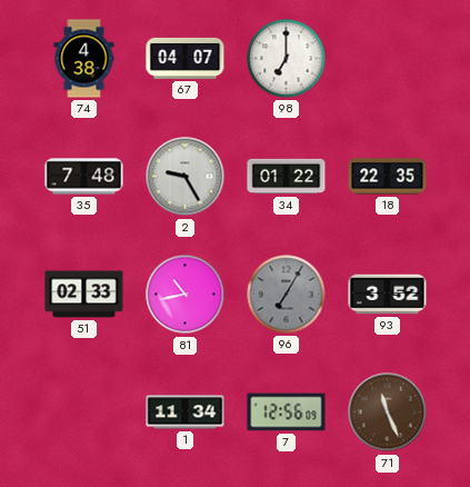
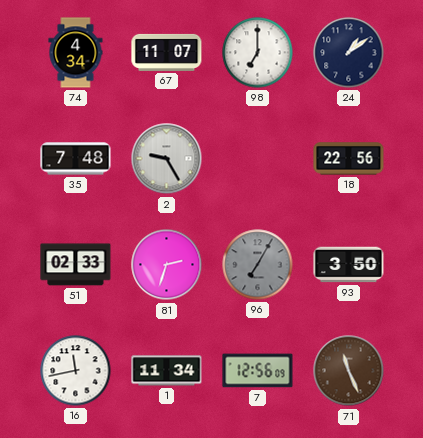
74: 4:38 -> 4:34 (76, 53)
67: 04:07 -> 11:07 (167, 52)
24: none -> 1:09 (349, 53)
34: 01:22 -> none (287, 177)
18: 22:35 -> 22:56 (349, 159)
81: 10:43 -> 2:33 (167, 265)
93: 3:52 -> 3:50 (349, 265)
16: none -> 11:43 (76, 371)
